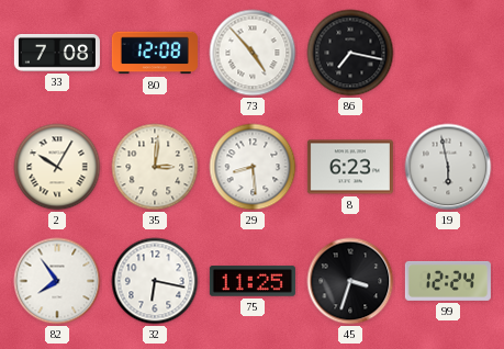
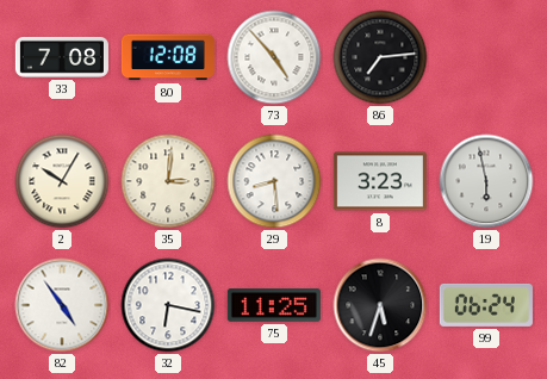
86: 7:17 -> 7:14 (380, 57)
8: 6:23 -> 3:23 (380, 181)
82: 7:54 -> 4:54 (62, 305)
45: 3:33 -> 5:33 (380, 305)
99: 12:24 -> 06:24 (486, 305)
